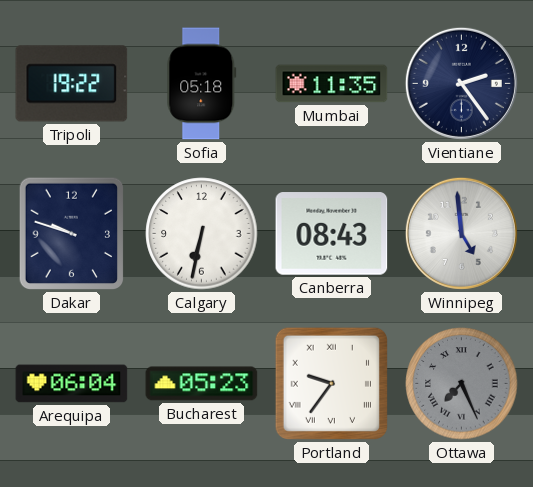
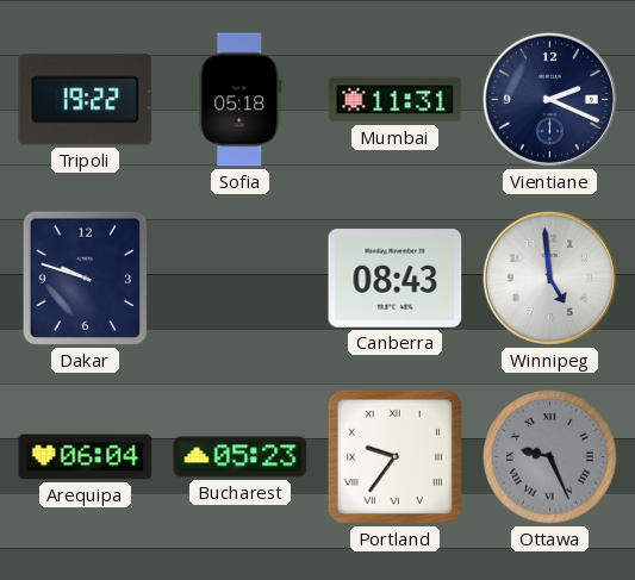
Mumbai: 11:35 -> 11:31 (396, 100)
Vientiane: 2:24 -> 2:19 (549, 99)
Calgary: 6:32 -> none (202, 234)
Ottawa: 7:26 -> 9:26 (550, 457)
